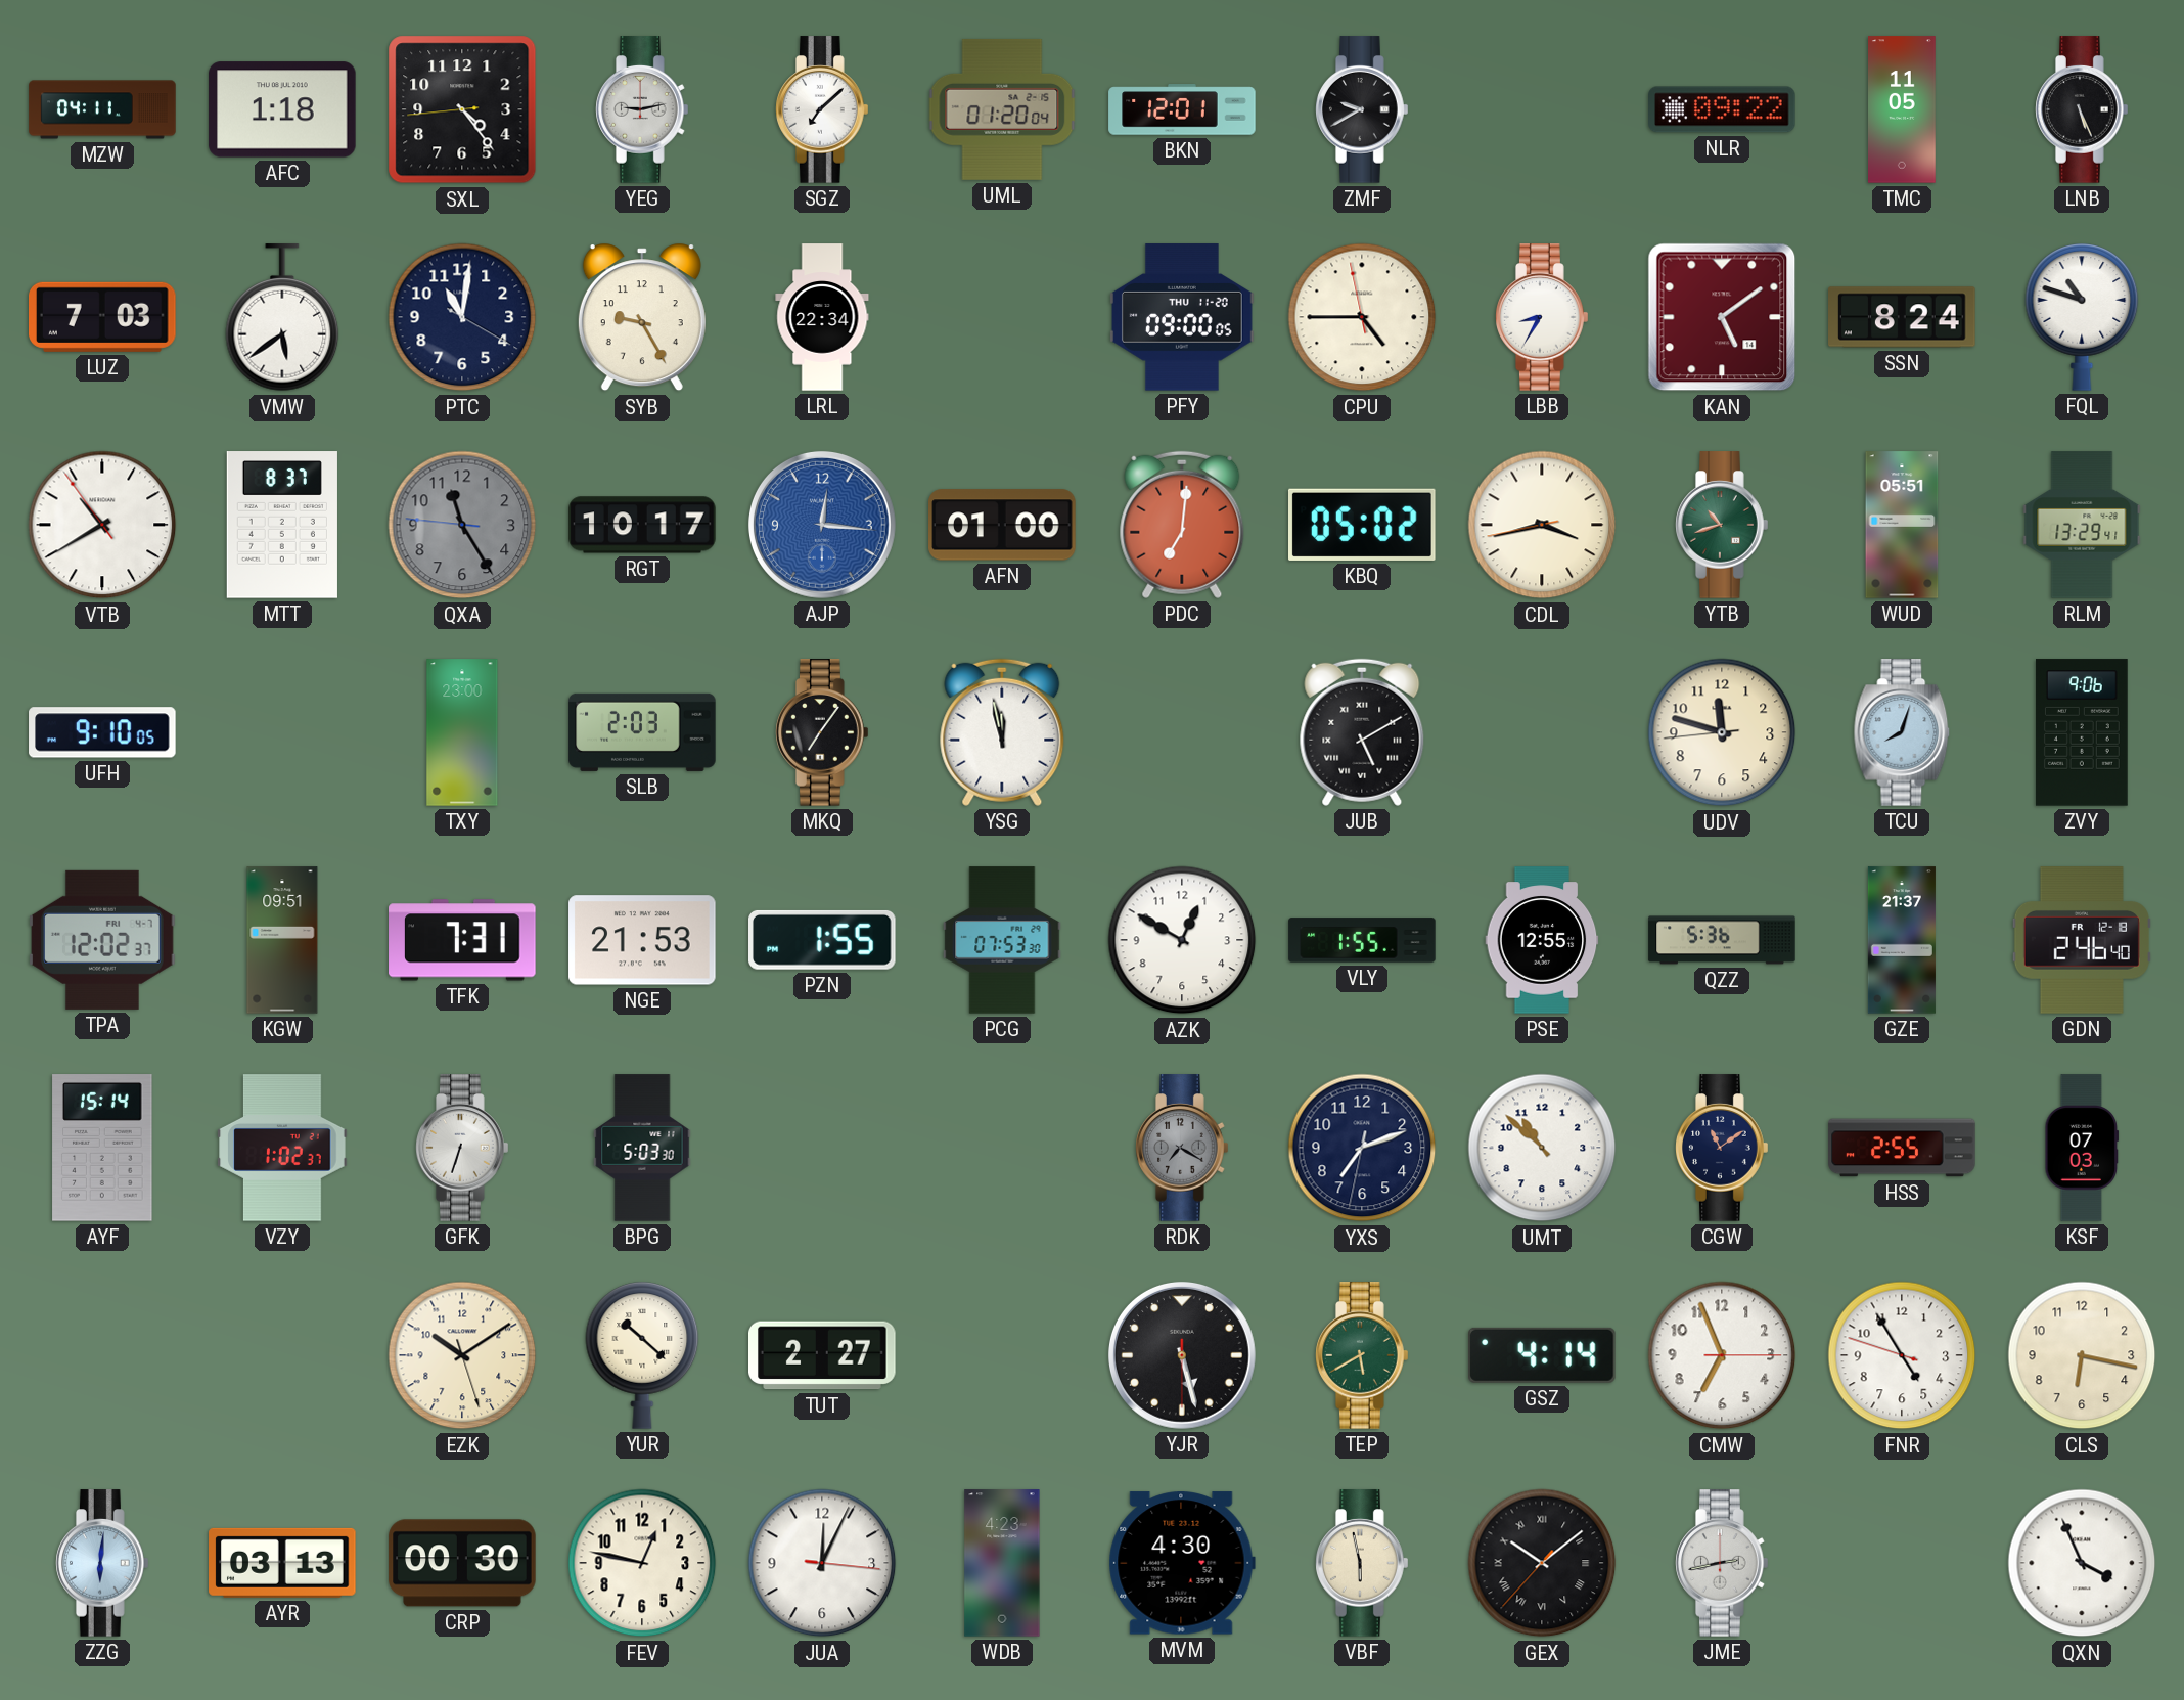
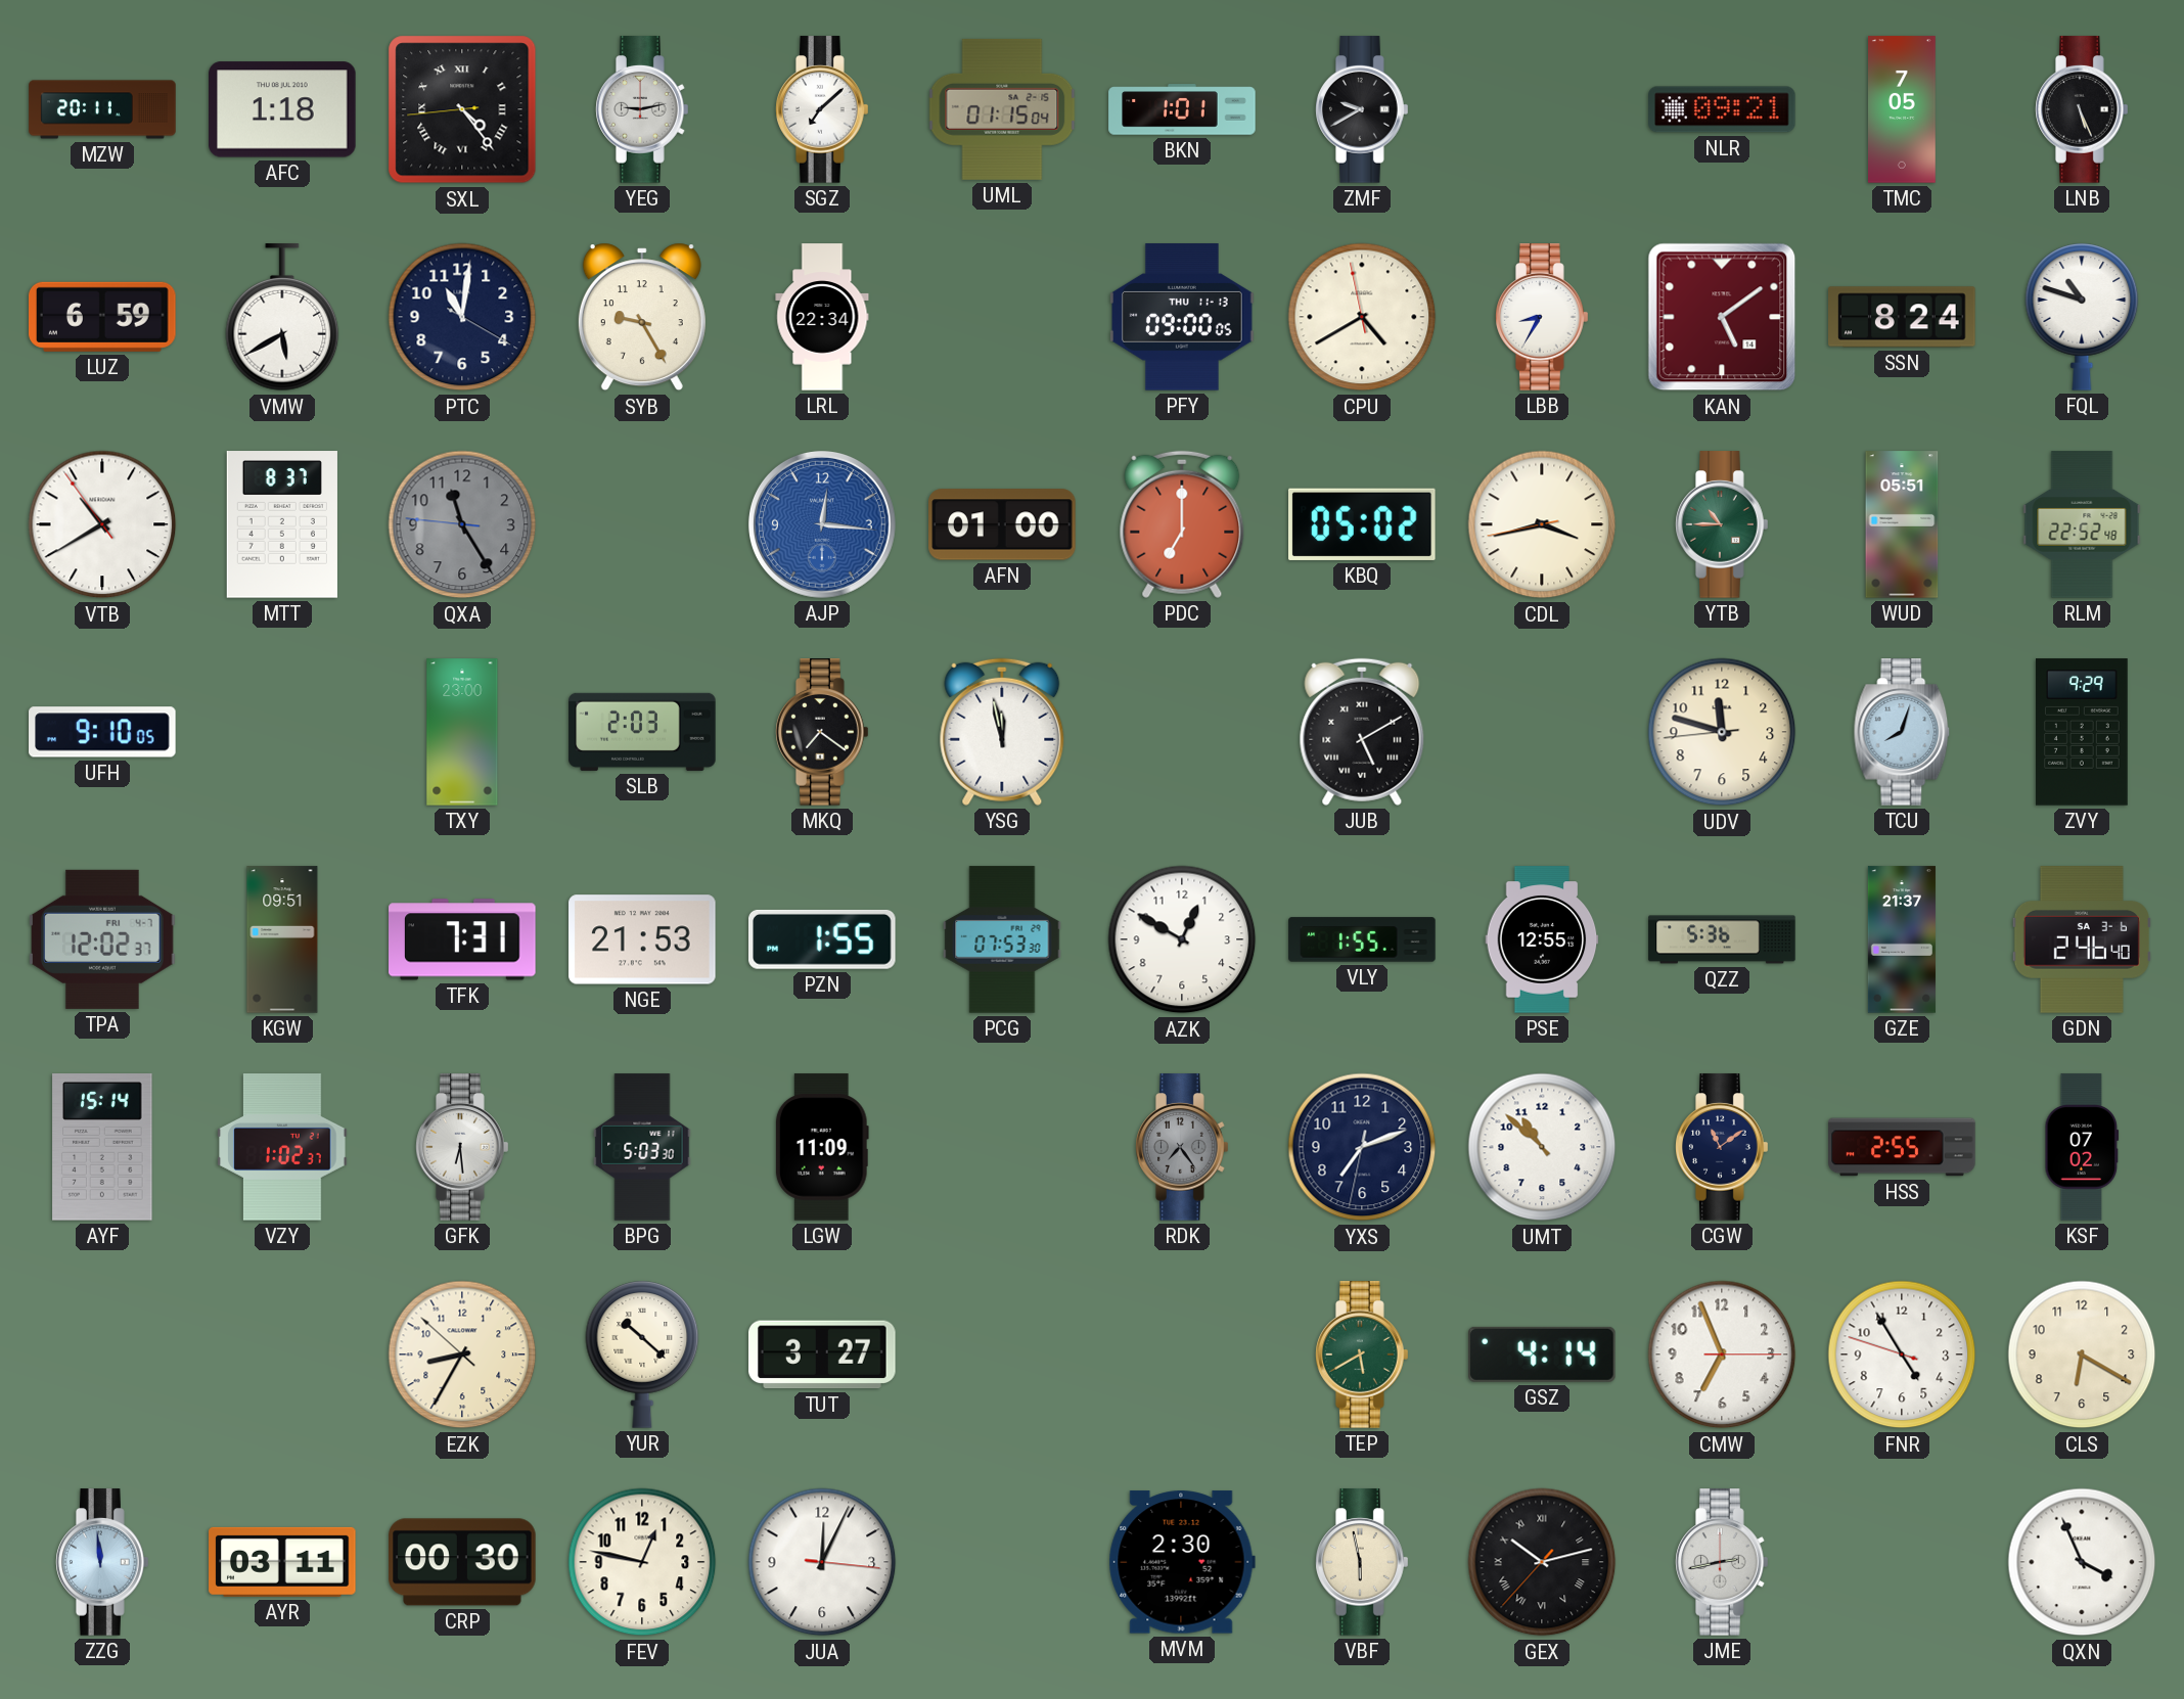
MZW: 04:11 -> 20:11 (102, 109)
SXL numerals: Arabic -> Roman (462, 109)
UML: 01:20 -> 01:15 (1002, 109)
BKN: 12:01 -> 1:01 (1182, 109)
NLR: 09:22 -> 09:21 (1722, 109)
TMC: 11:05 -> 7:05 (1903, 109)
LUZ: 7:03 -> 6:59 (102, 317)
VMW: 5:39 -> 5:40 (282, 318)
PFY date: THU 11-20 -> THU 11-13 (1183, 317)
CPU: 4:44 -> 4:39 (1362, 317)
RGT: 10:17 -> none (642, 525)
PDC: 7:01 -> 7:00 (1182, 524)
YTB: 10:42 -> 10:45 (1722, 524)
RLM: 13:29 -> 22:52 (2082, 524)
MKQ: 7:06 -> 7:21 (822, 732)
ZVY: 9:06 -> 9:29 (2082, 732)
GDN date: FR 12-18 -> SA 3-6 (2082, 939)
GFK: 6:33 -> 6:29 (462, 1147)
LGW: none -> 11:09 (822, 1147)
RDK: 7:20 -> 7:24 (1182, 1147)
KSF: 07:03 -> 07:02 (2082, 1147)
EZK: 10:09 -> 8:34 (462, 1354)
TUT: 2:27 -> 3:27 (822, 1354)
YJR: 5:27 -> none (1182, 1355)
CLS: 6:17 -> 6:20 (2082, 1354)
ZZG: 6:01 -> 11:59 (102, 1562)
AYR: 03:13 -> 03:11 (282, 1562)
WDB: 4:23 -> none (1002, 1563)
MVM: 4:30 -> 2:30 (1182, 1562)
GEX: 10:08 -> 10:12 (1542, 1562)
